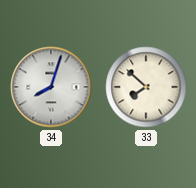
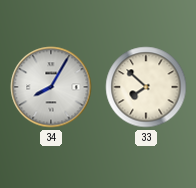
34: 8:03 -> 8:05 (51, 87)
